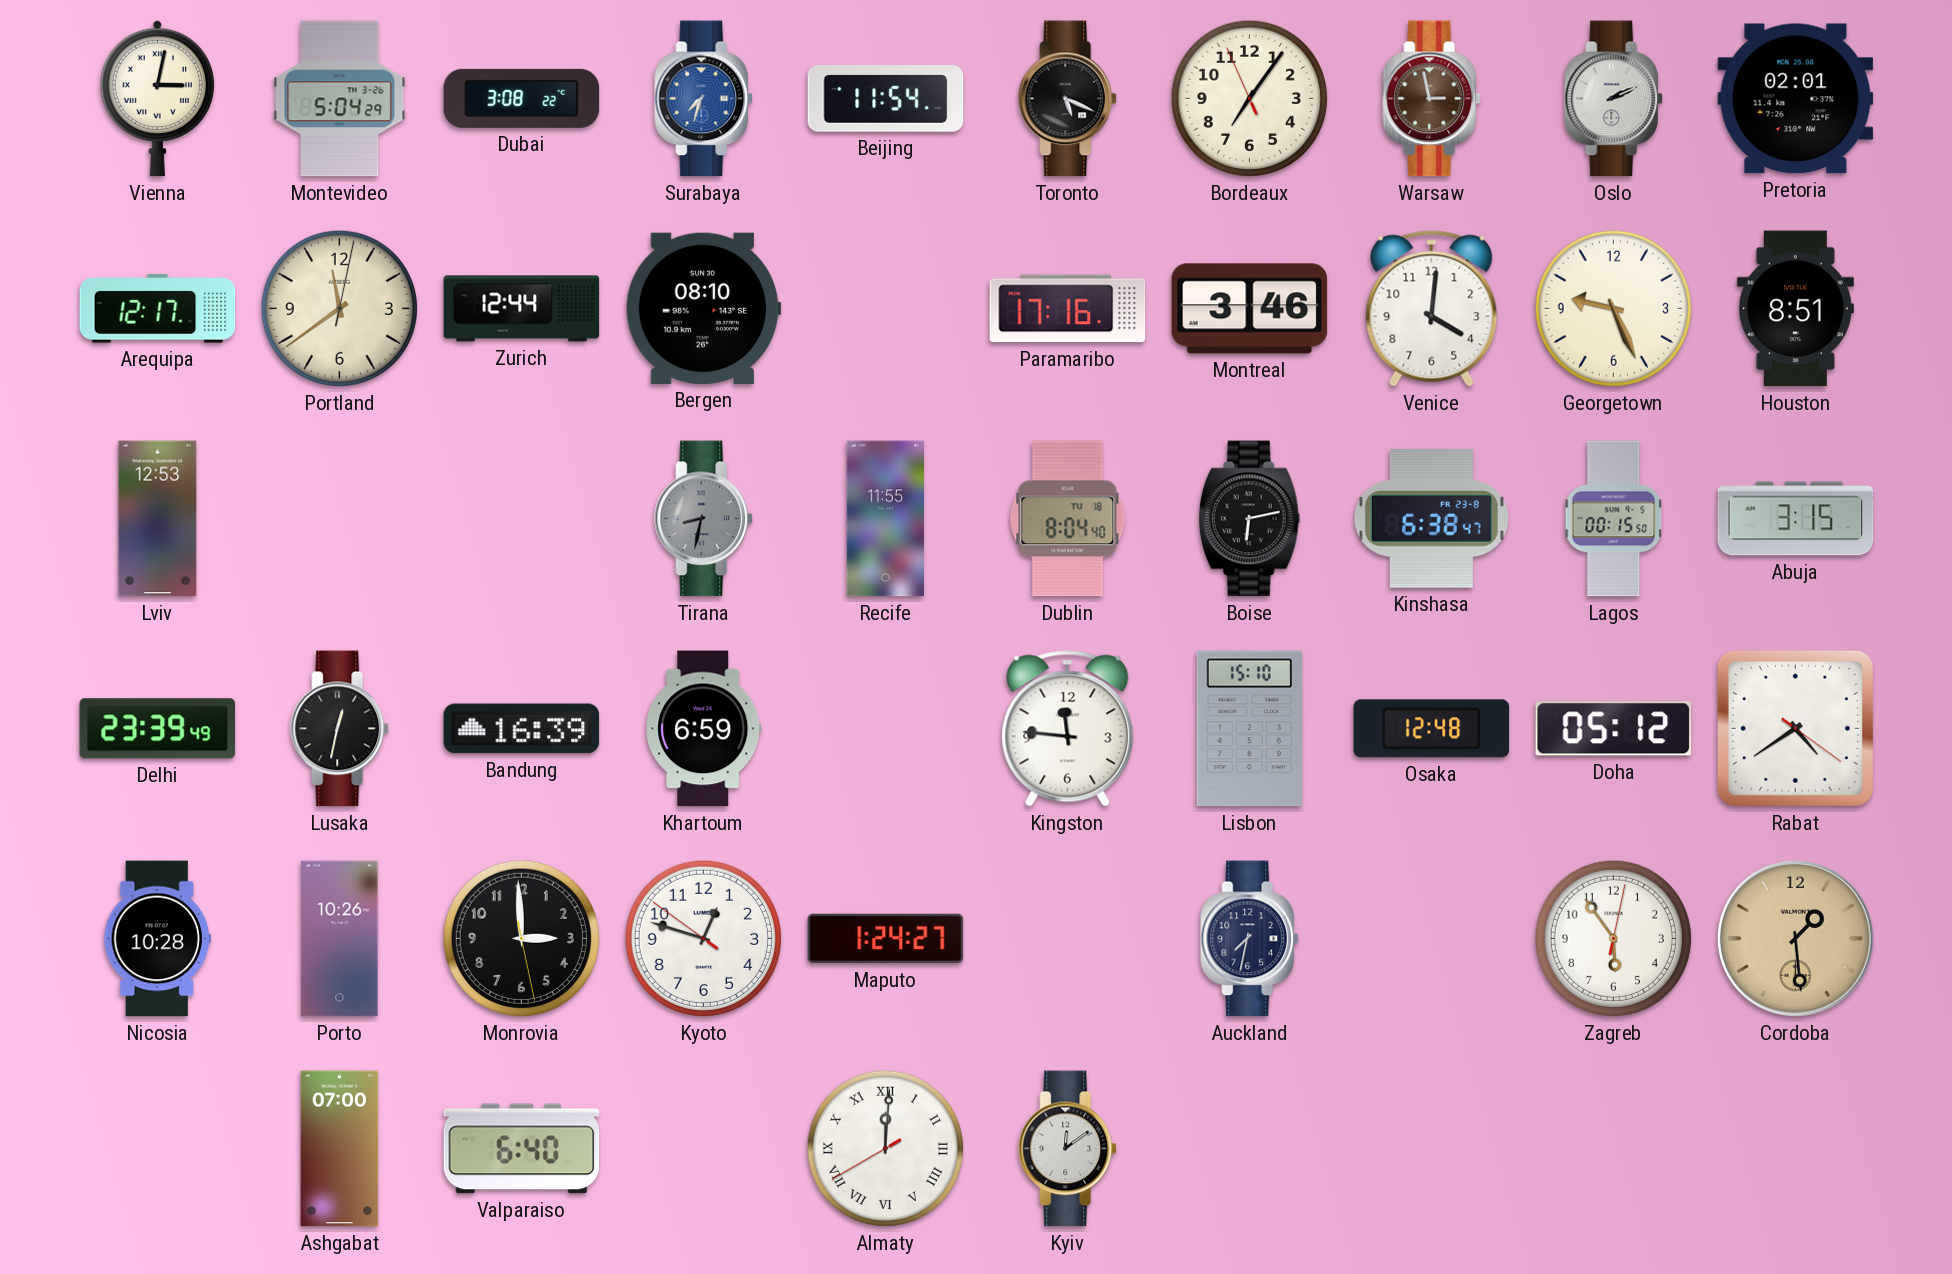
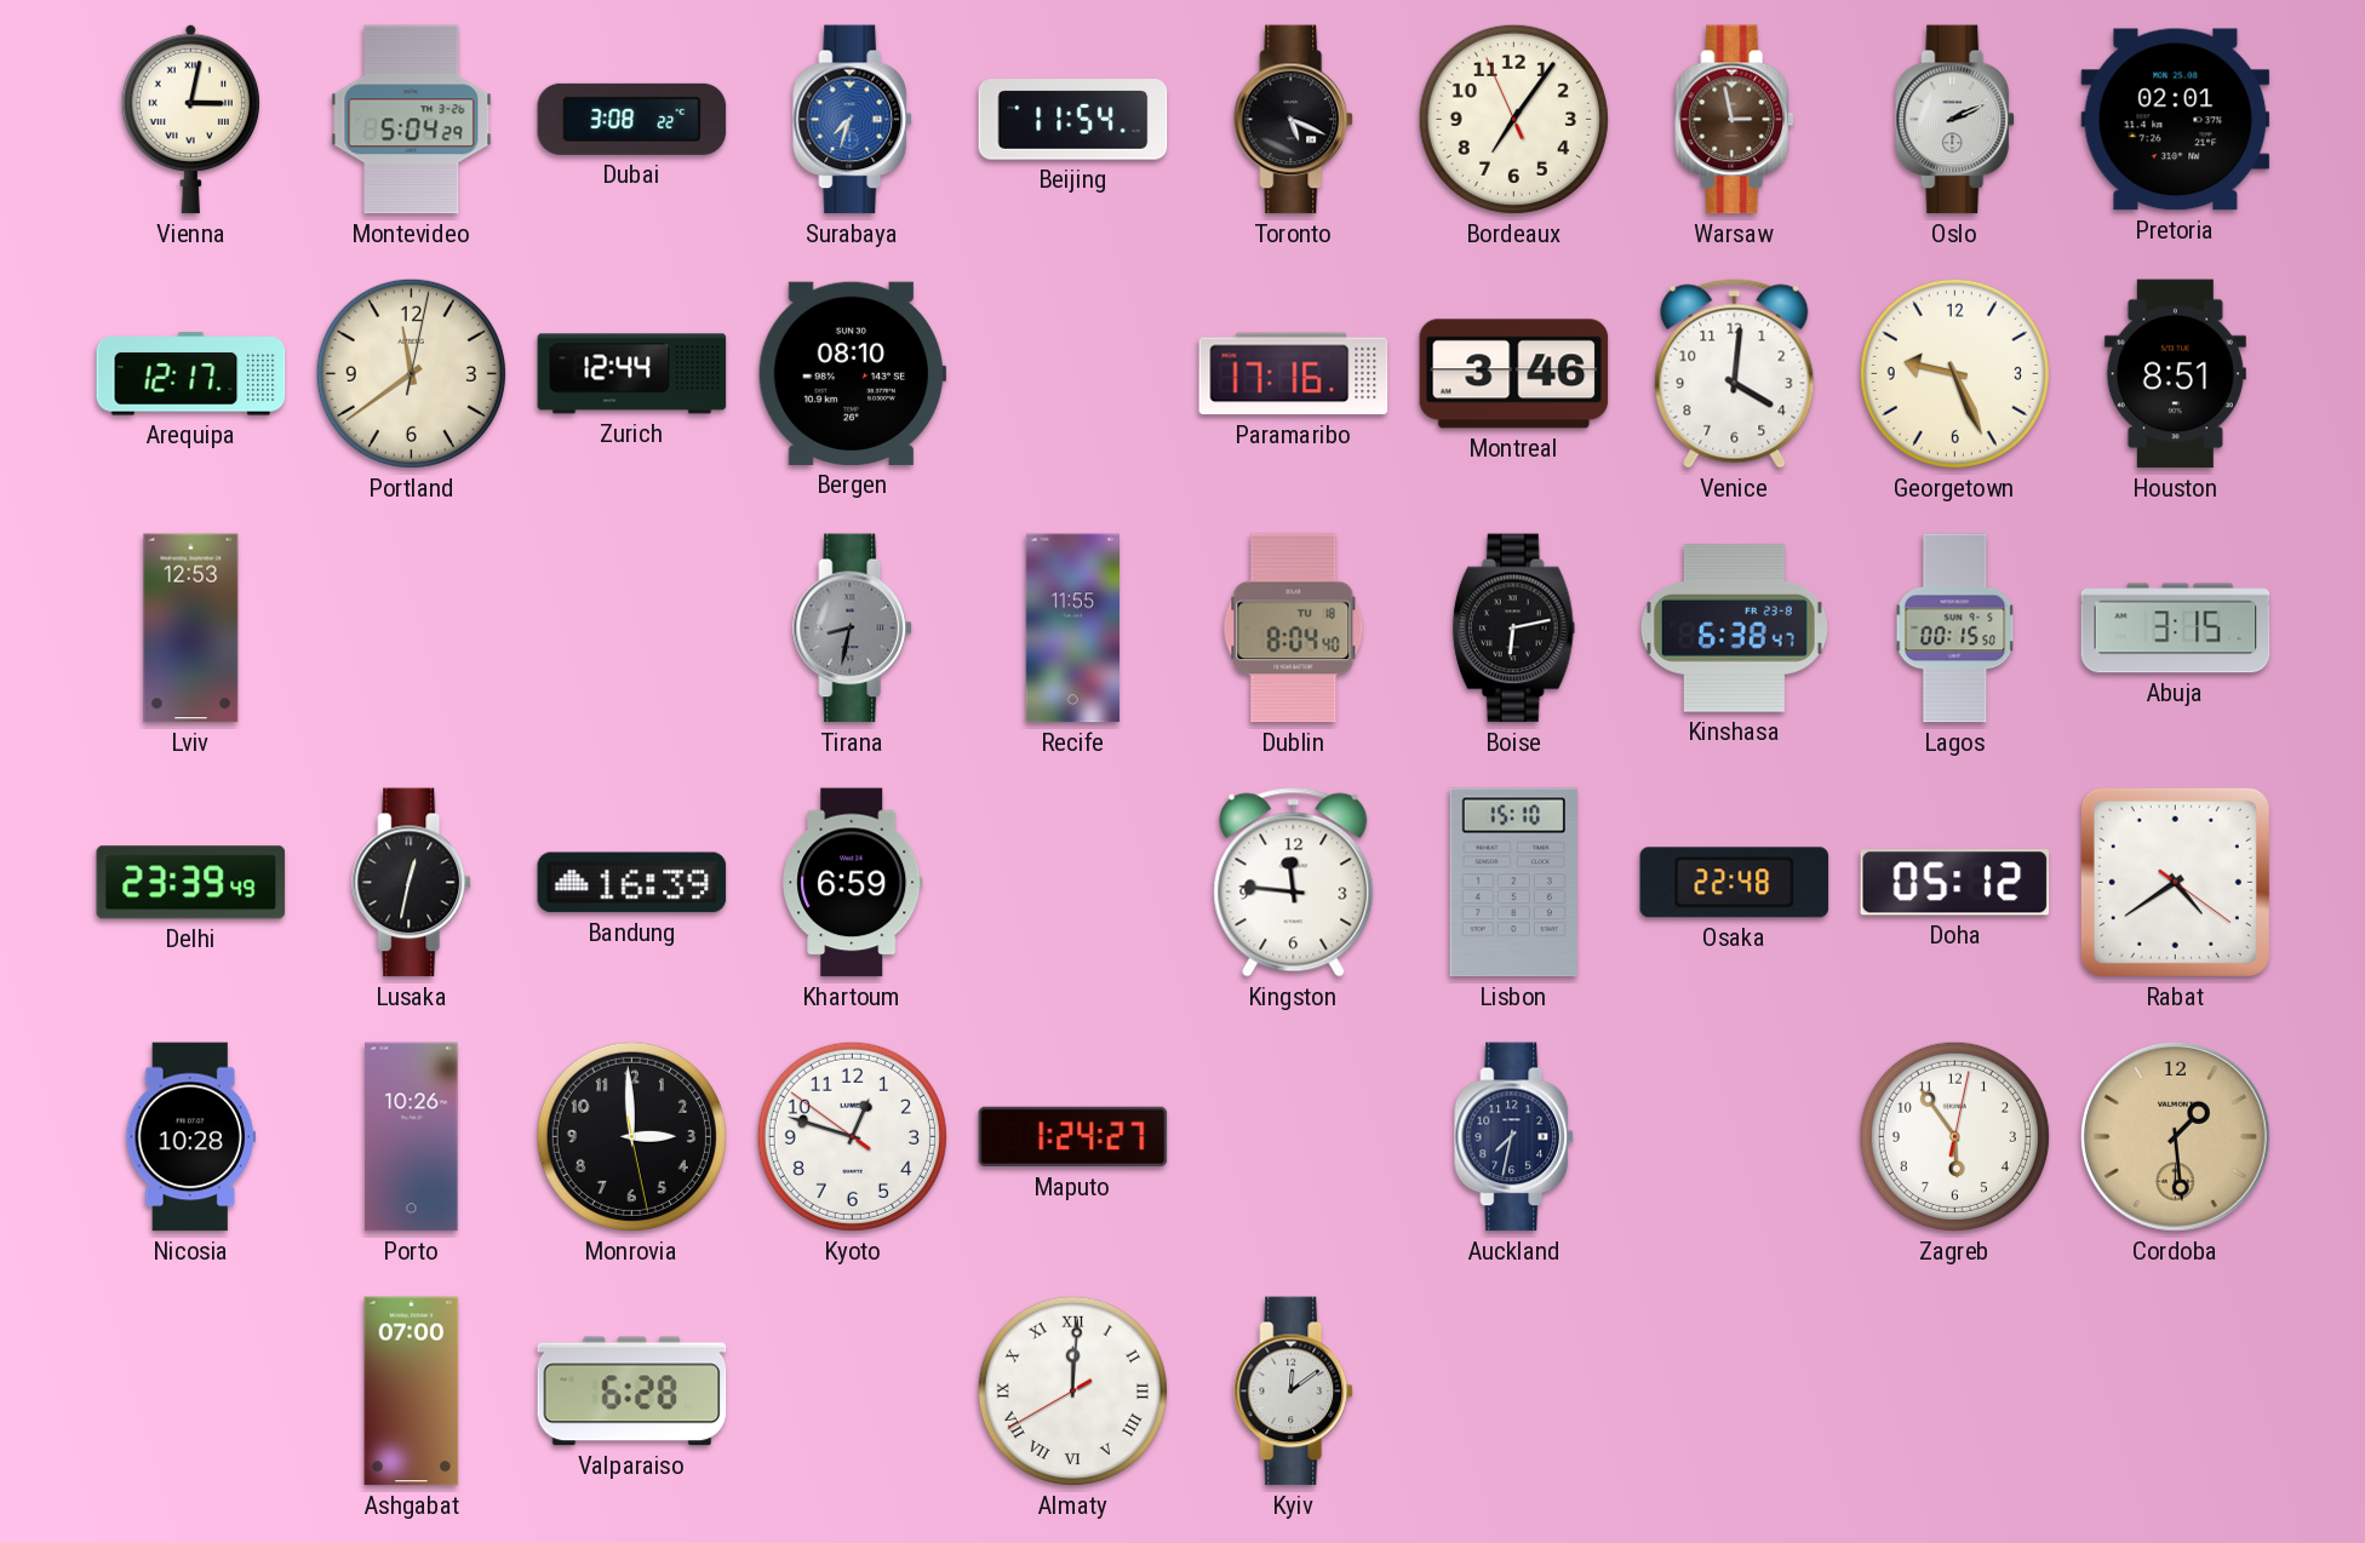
Osaka: 12:48 -> 22:48 (1735, 883)
Valparaiso: 6:40 -> 6:28 (632, 1392)
